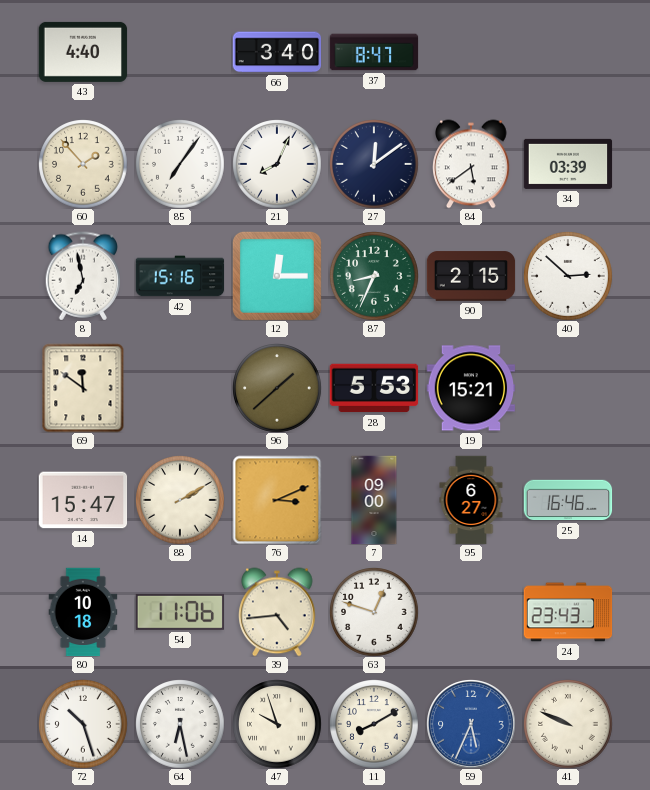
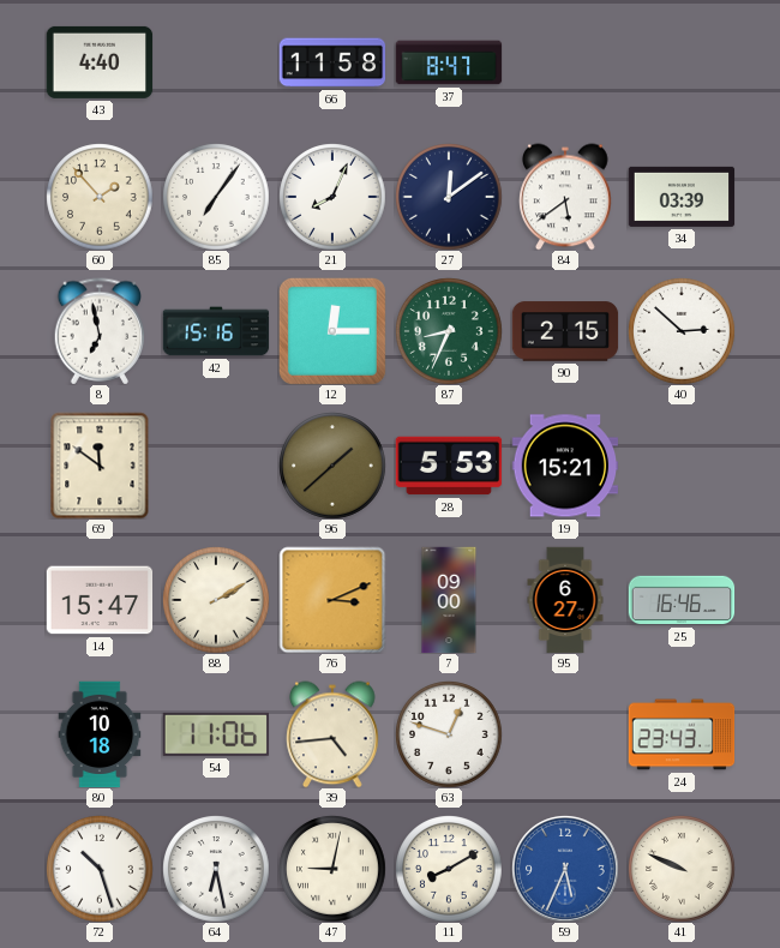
66: 3:40 -> 11:58 (332, 62)
47: 9:57 -> 9:02 (332, 869)
